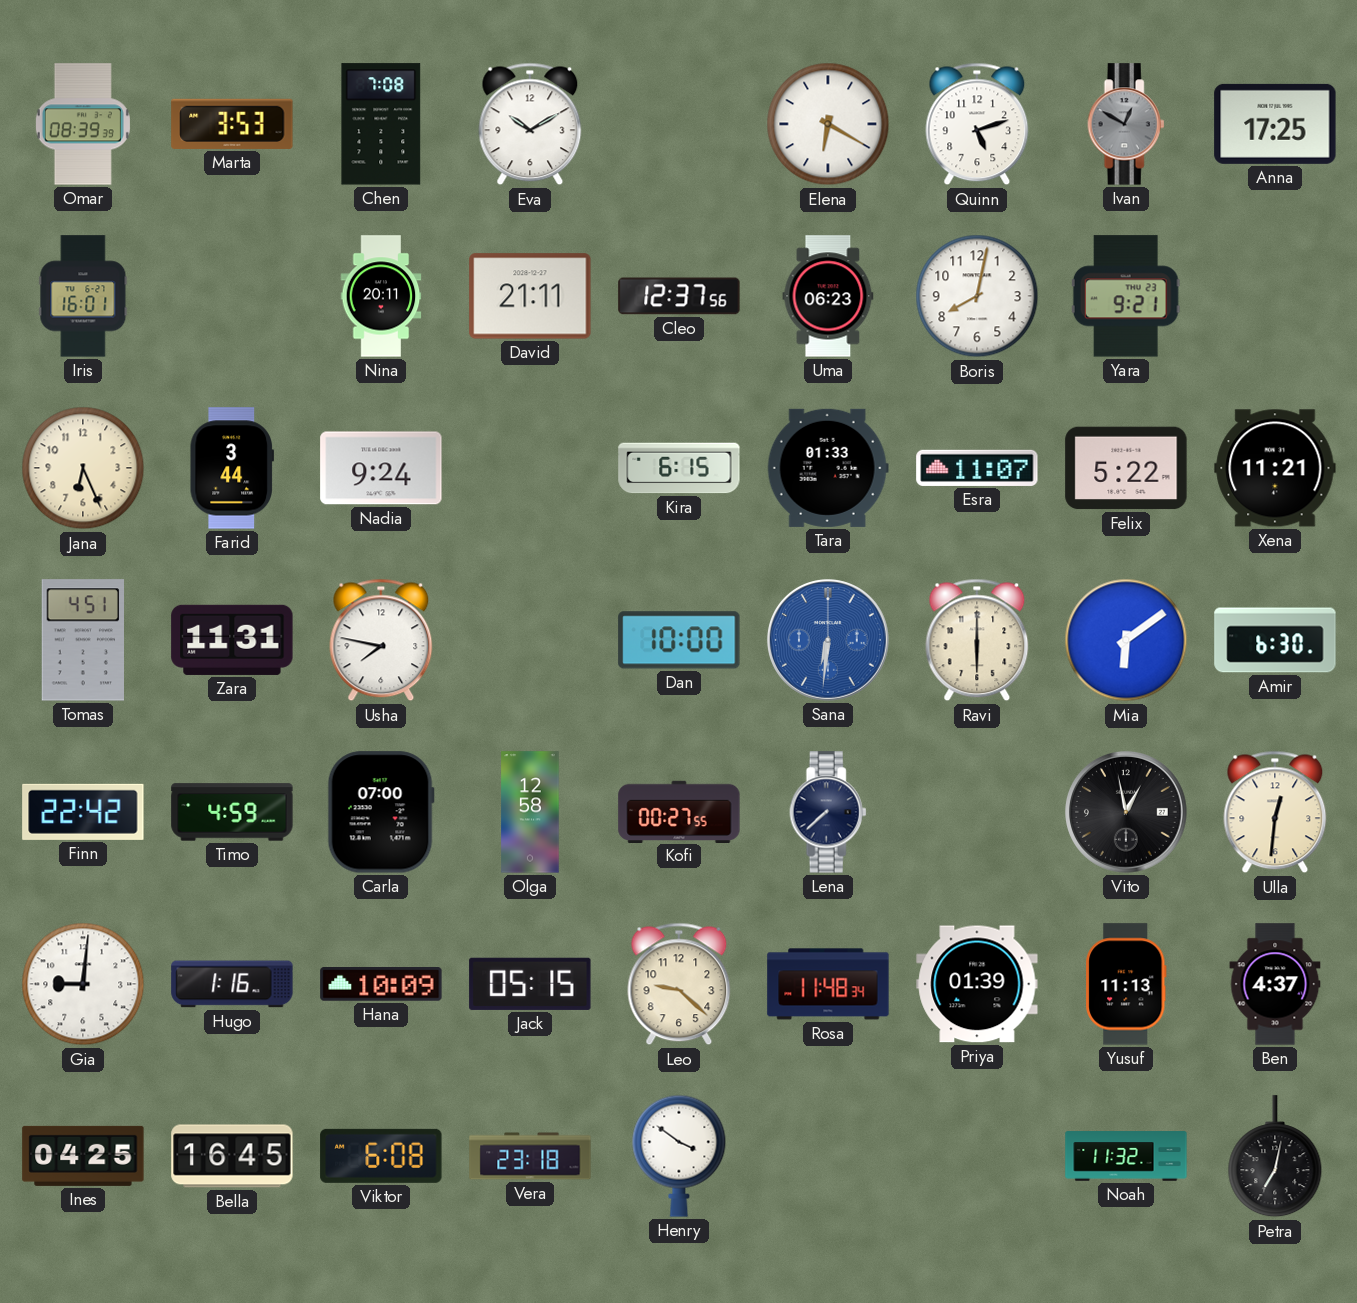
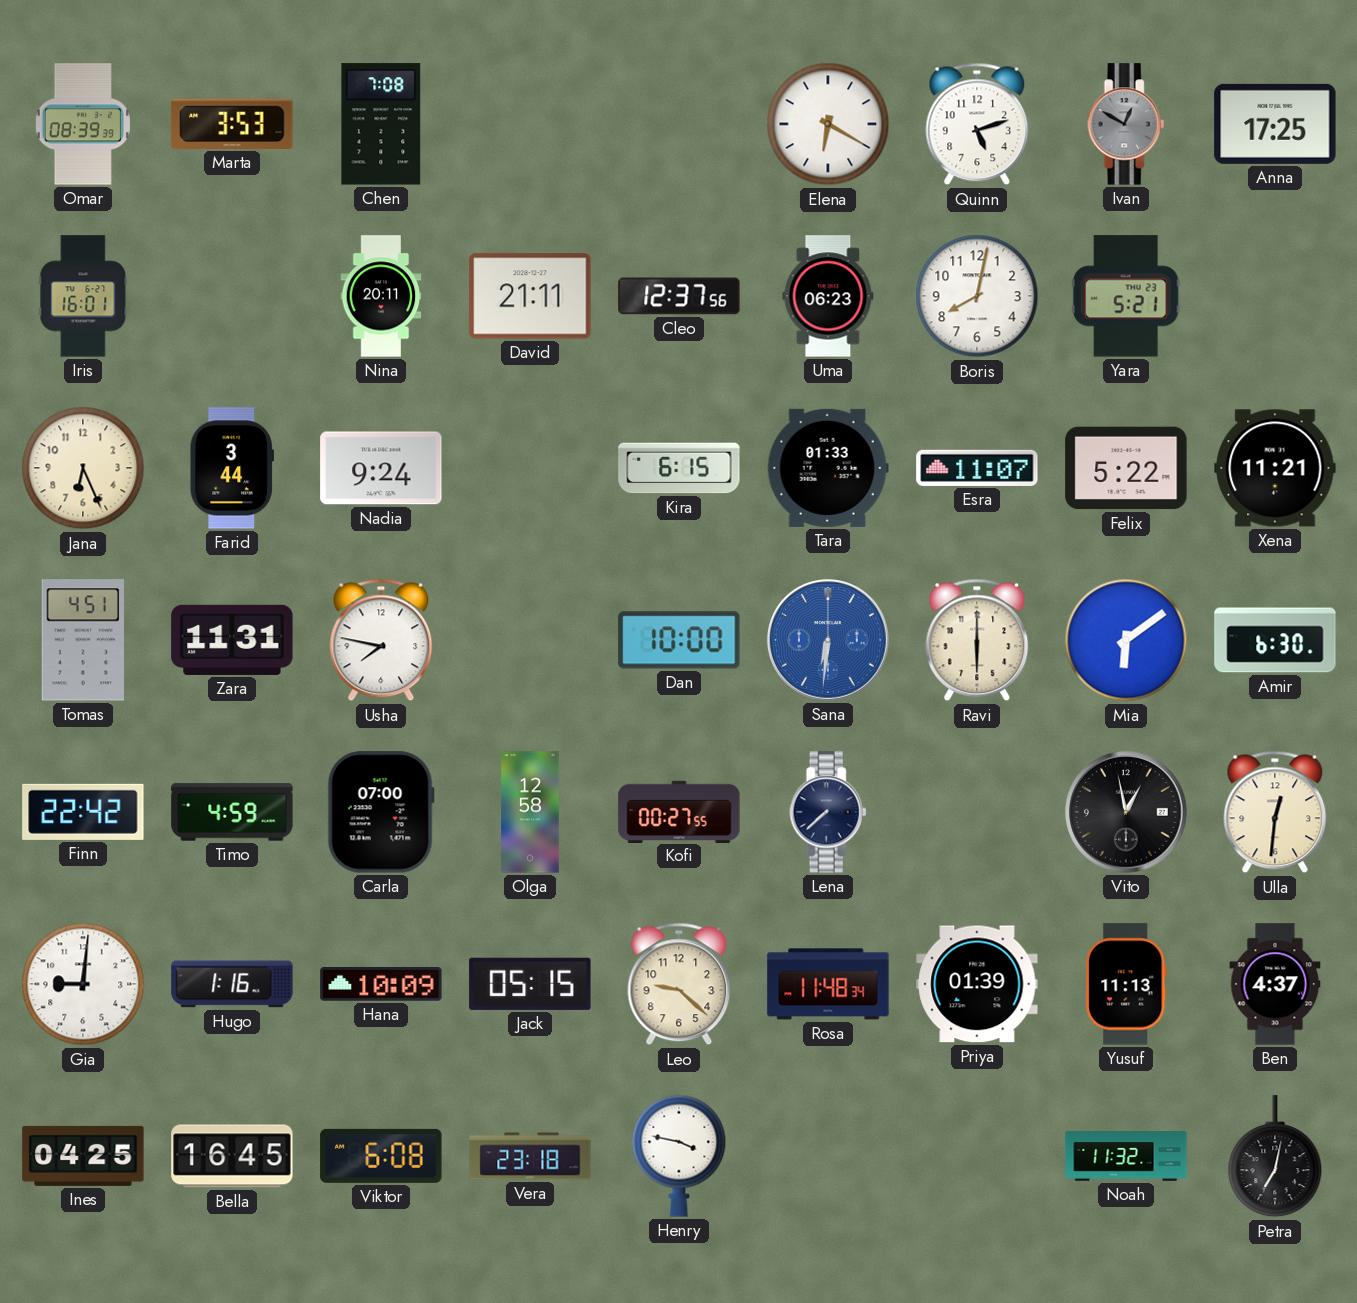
Eva: 10:10 -> none (530, 124)
Yara: 9:21 -> 5:21 (1126, 296)
Henry: 3:51 -> 3:47 (679, 1156)
